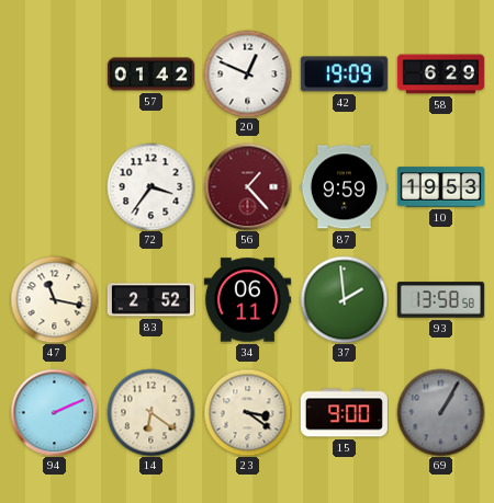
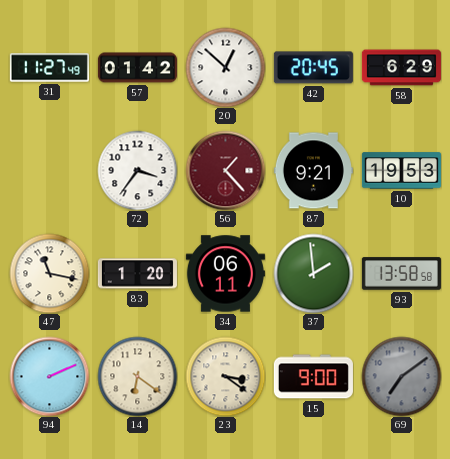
31: none -> 11:27 (49, 68)
20: 12:49 -> 12:52 (225, 67)
42: 19:09 -> 20:45 (313, 68)
87: 9:59 -> 9:21 (313, 171)
83: 2:52 -> 1:20 (137, 274)
69: 1:05 -> 7:09 (401, 376)
